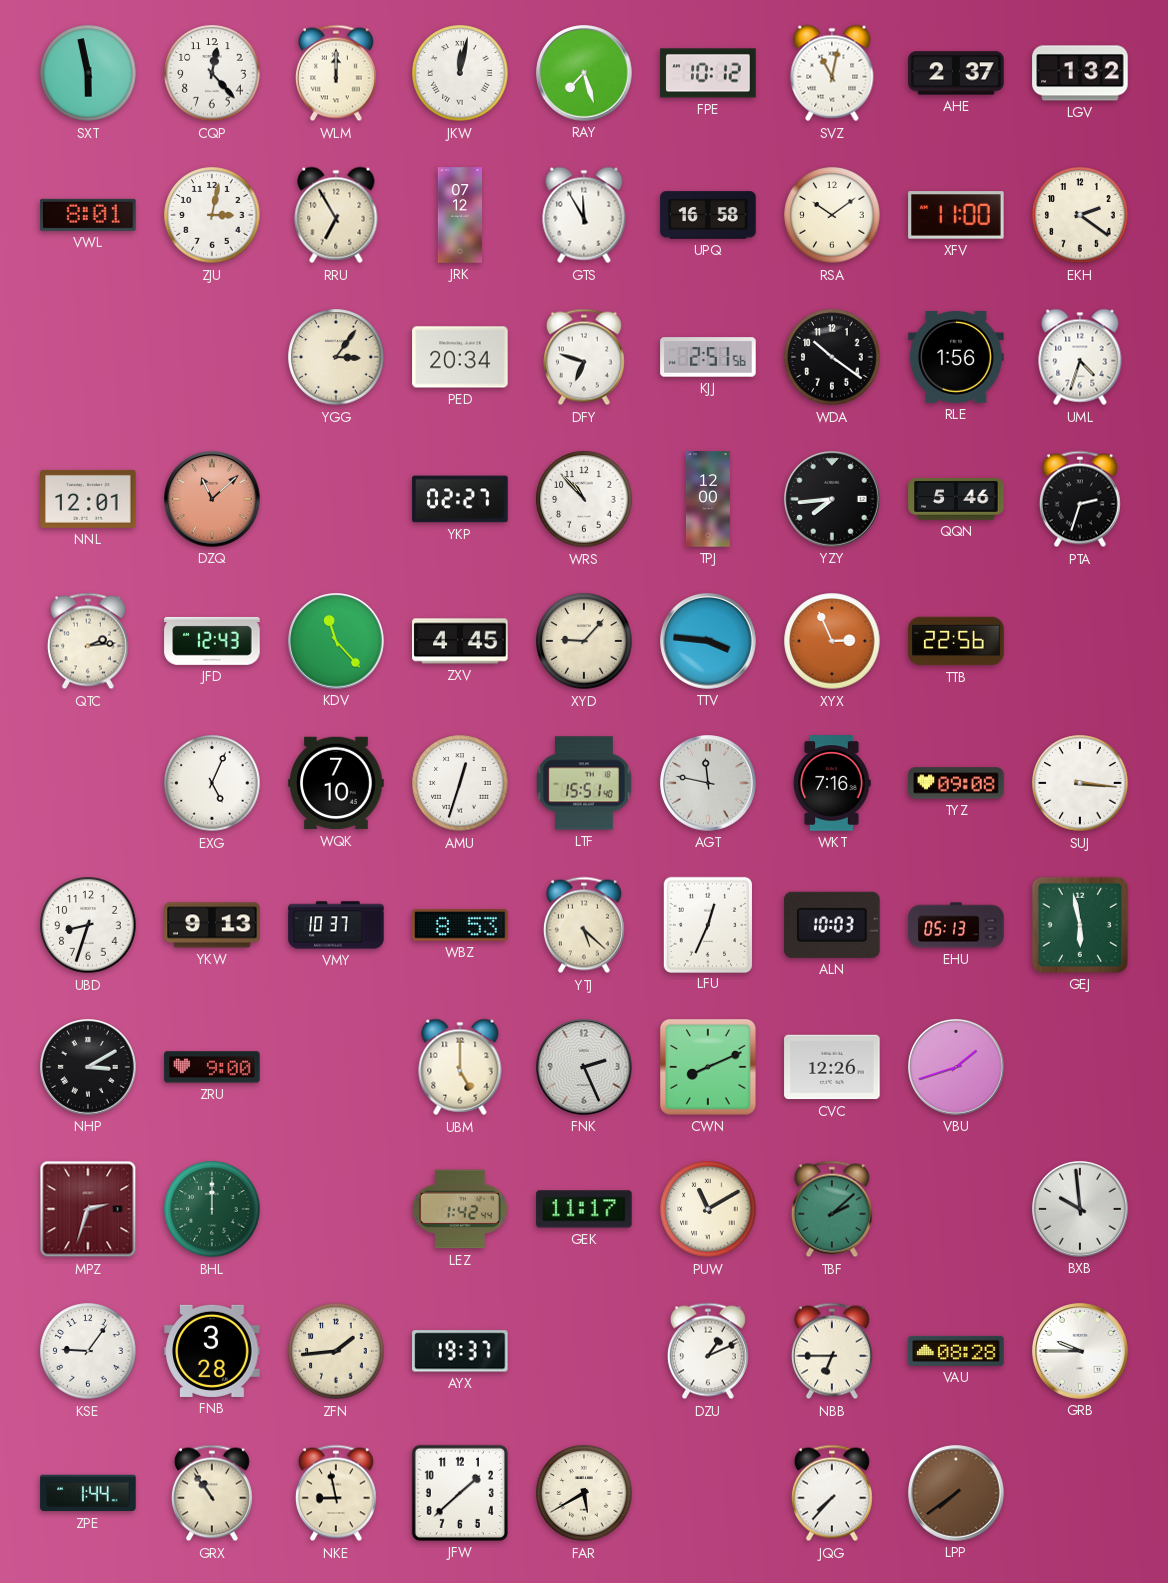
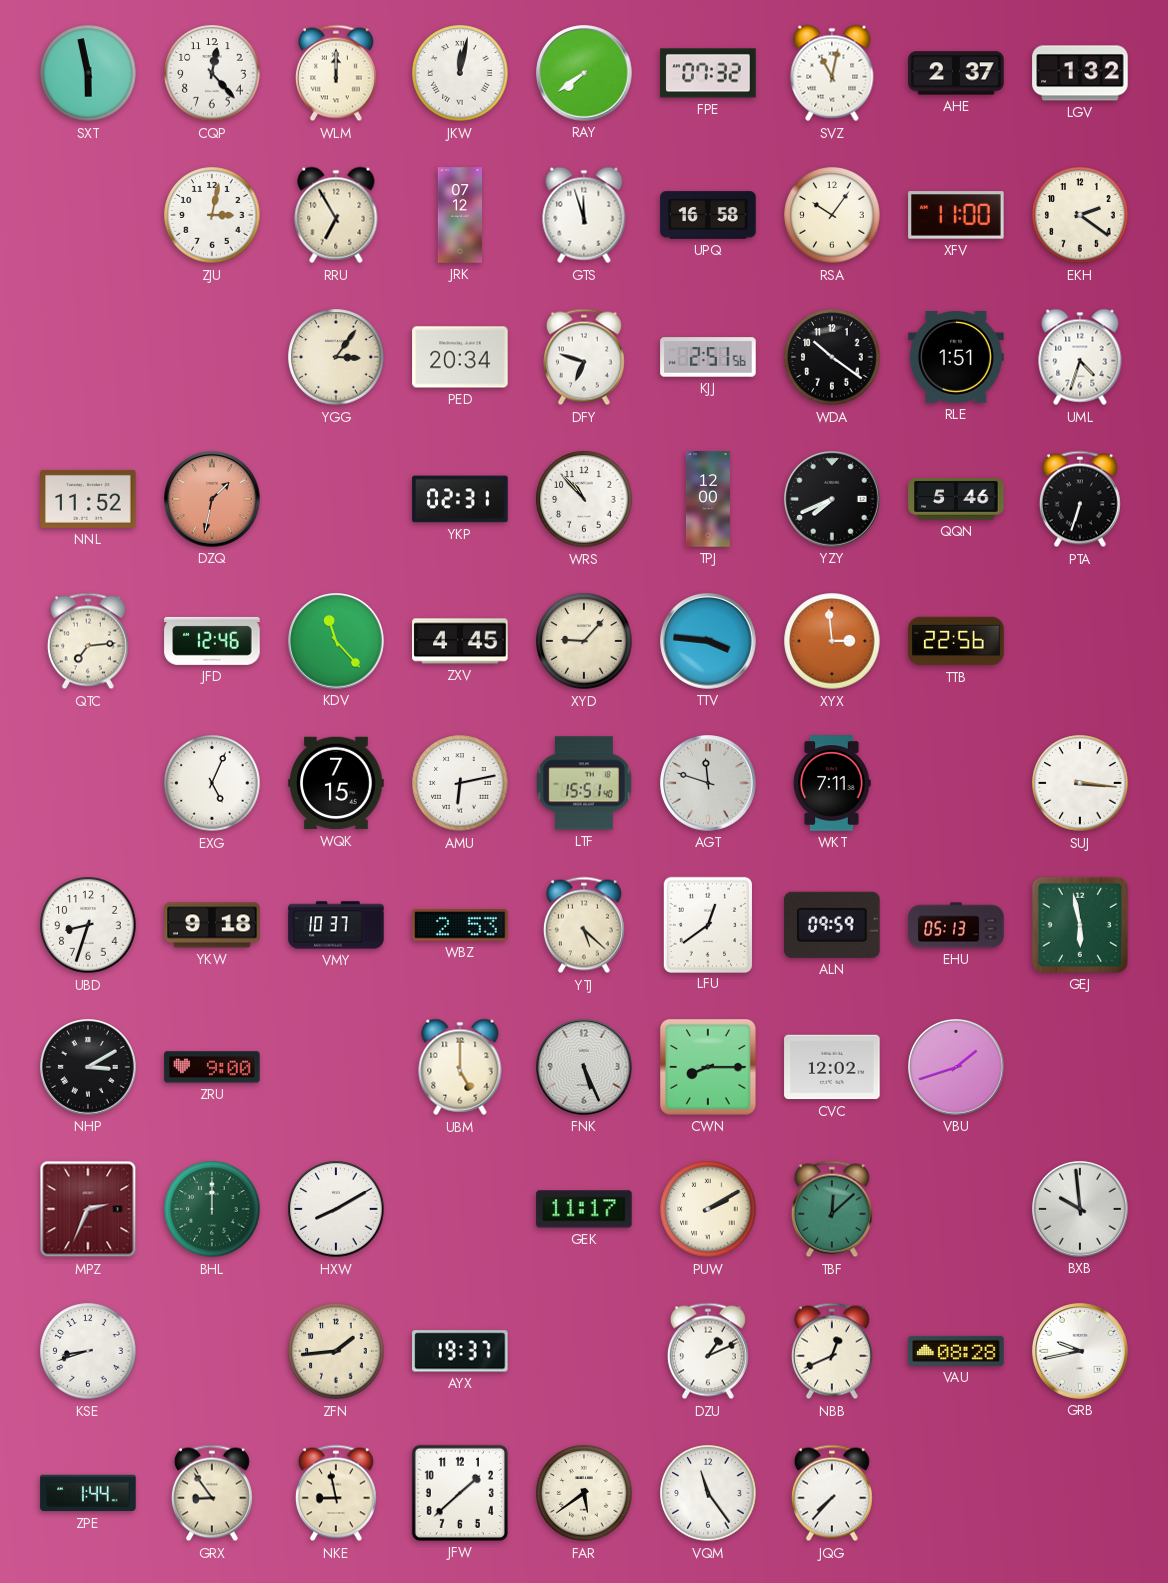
RAY: 7:27 -> 7:39 (584, 73)
FPE: 10:12 -> 07:32 (708, 73)
VWL: 8:01 -> none (88, 215)
GTS: 11:55 -> 11:57 (584, 215)
RSA: 10:09 -> 10:06 (832, 215)
RLE: 1:56 -> 1:51 (956, 357)
NNL: 12:01 -> 11:52 (88, 499)
DZQ: 11:08 -> 1:32 (212, 499)
YKP: 02:27 -> 02:31 (460, 499)
YZY: 7:44 -> 7:41 (832, 499)
PTA: 2:33 -> 6:33 (1080, 499)
QTC: 2:14 -> 7:14 (88, 641)
JFD: 12:43 -> 12:46 (212, 641)
XYX: 2:56 -> 2:59 (832, 641)
WQK: 7:10 -> 7:15 (336, 783)
AMU: 12:33 -> 6:13 (460, 783)
AGT: 11:47 -> 11:48 (708, 783)
WKT: 7:16 -> 7:11 (832, 783)
TYZ: 09:08 -> none (956, 783)
YKW: 9:13 -> 9:18 (212, 925)
WBZ: 8:53 -> 2:53 (460, 925)
LFU: 12:34 -> 12:39 (708, 924)
ALN: 10:03 -> 09:59 (832, 925)
FNK: 2:26 -> 5:26 (584, 1067)
CWN: 8:11 -> 8:15 (708, 1067)
CVC: 12:26 -> 12:02 (832, 1067)
MPZ: 2:33 -> 2:34 (88, 1209)
HXW: none -> 8:10 (336, 1209)
LEZ: 1:42 -> none (460, 1209)
PUW: 11:10 -> 2:10 (708, 1209)
TBF: 2:08 -> 12:08 (832, 1209)
KSE: 9:06 -> 8:42 (88, 1351)
FNB: 3:28 -> none (212, 1351)
NBB: 6:45 -> 12:41 (832, 1351)
GRB: 9:45 -> 9:43 (1080, 1351)
GRX: 10:54 -> 8:54 (212, 1493)
FAR: 5:40 -> 5:39 (584, 1493)
VQM: none -> 11:24 (708, 1493)
LPP: 7:39 -> none (956, 1493)
